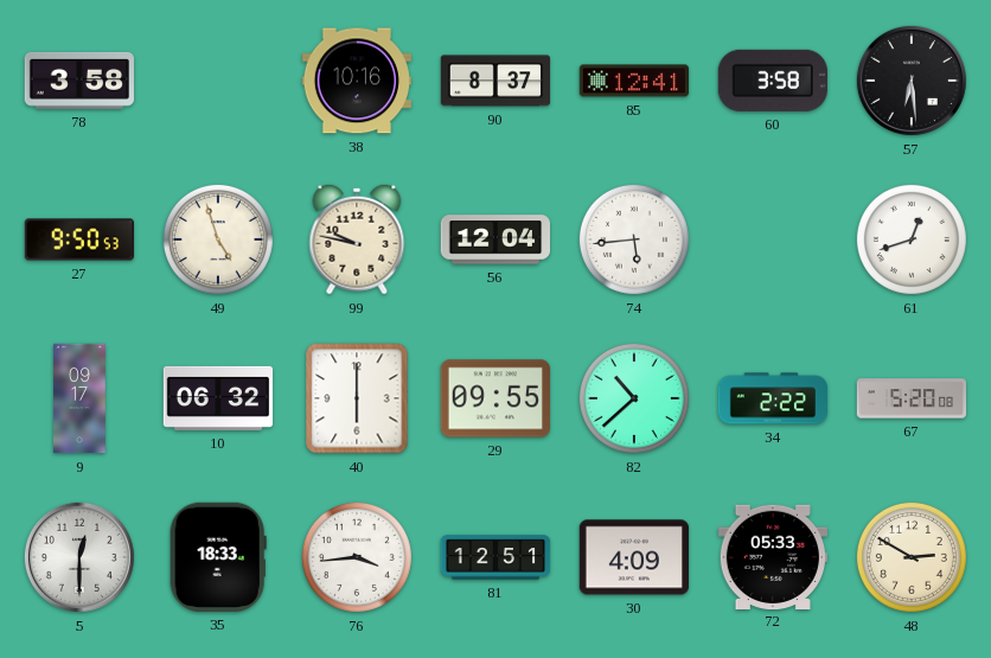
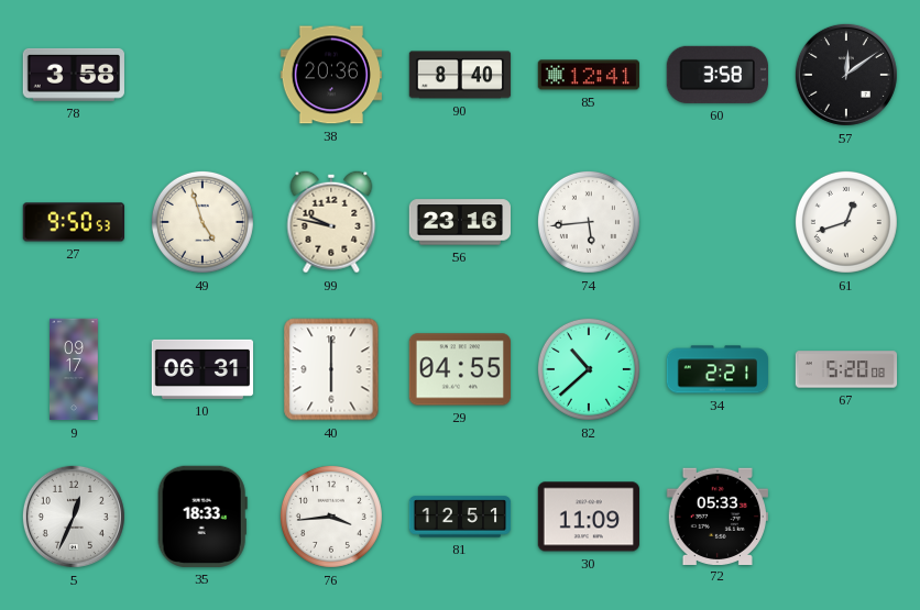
38: 10:16 -> 20:36 (330, 75)
90: 8:37 -> 8:40 (460, 75)
57: 6:29 -> 12:09 (846, 75)
56: 12:04 -> 23:16 (459, 222)
10: 06:32 -> 06:31 (202, 369)
29: 09:55 -> 04:55 (459, 369)
34: 2:22 -> 2:21 (716, 369)
5: 12:30 -> 12:34 (74, 517)
30: 4:09 -> 11:09 (588, 517)
48: 2:50 -> none (912, 557)
